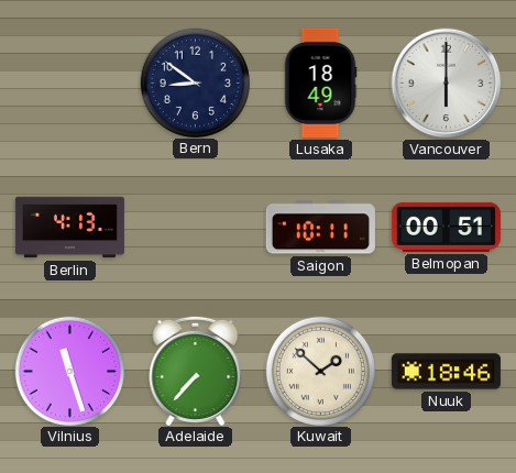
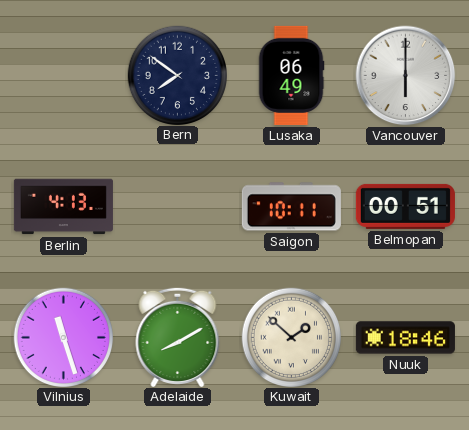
Bern: 8:51 -> 7:51 (177, 75)
Lusaka: 18:49 -> 06:49 (291, 75)
Adelaide: 7:37 -> 8:10 (178, 336)
